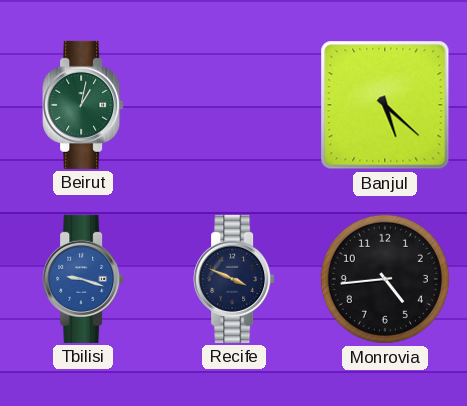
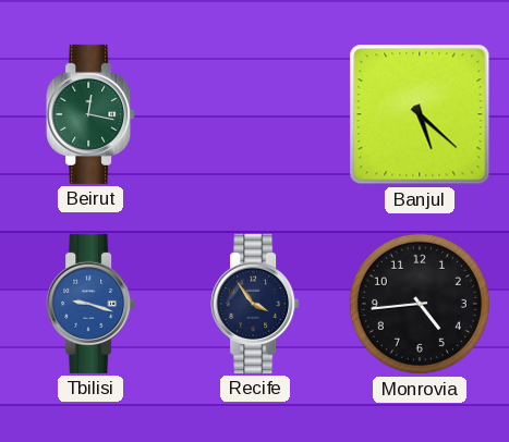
Beirut: 1:02 -> 12:17 (90, 114)
Recife: 3:49 -> 3:54 (255, 304)
